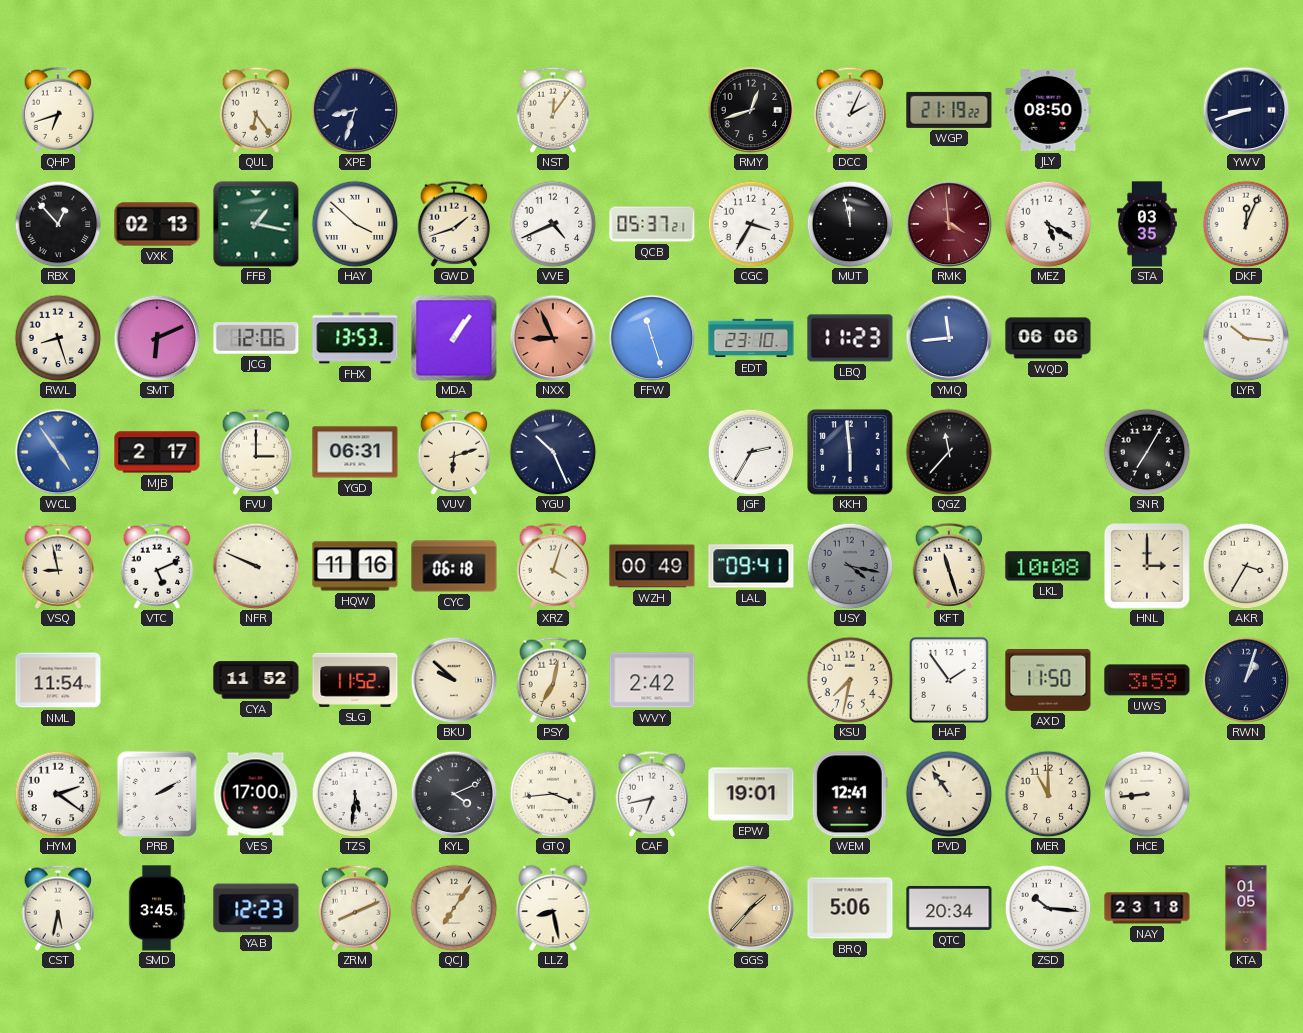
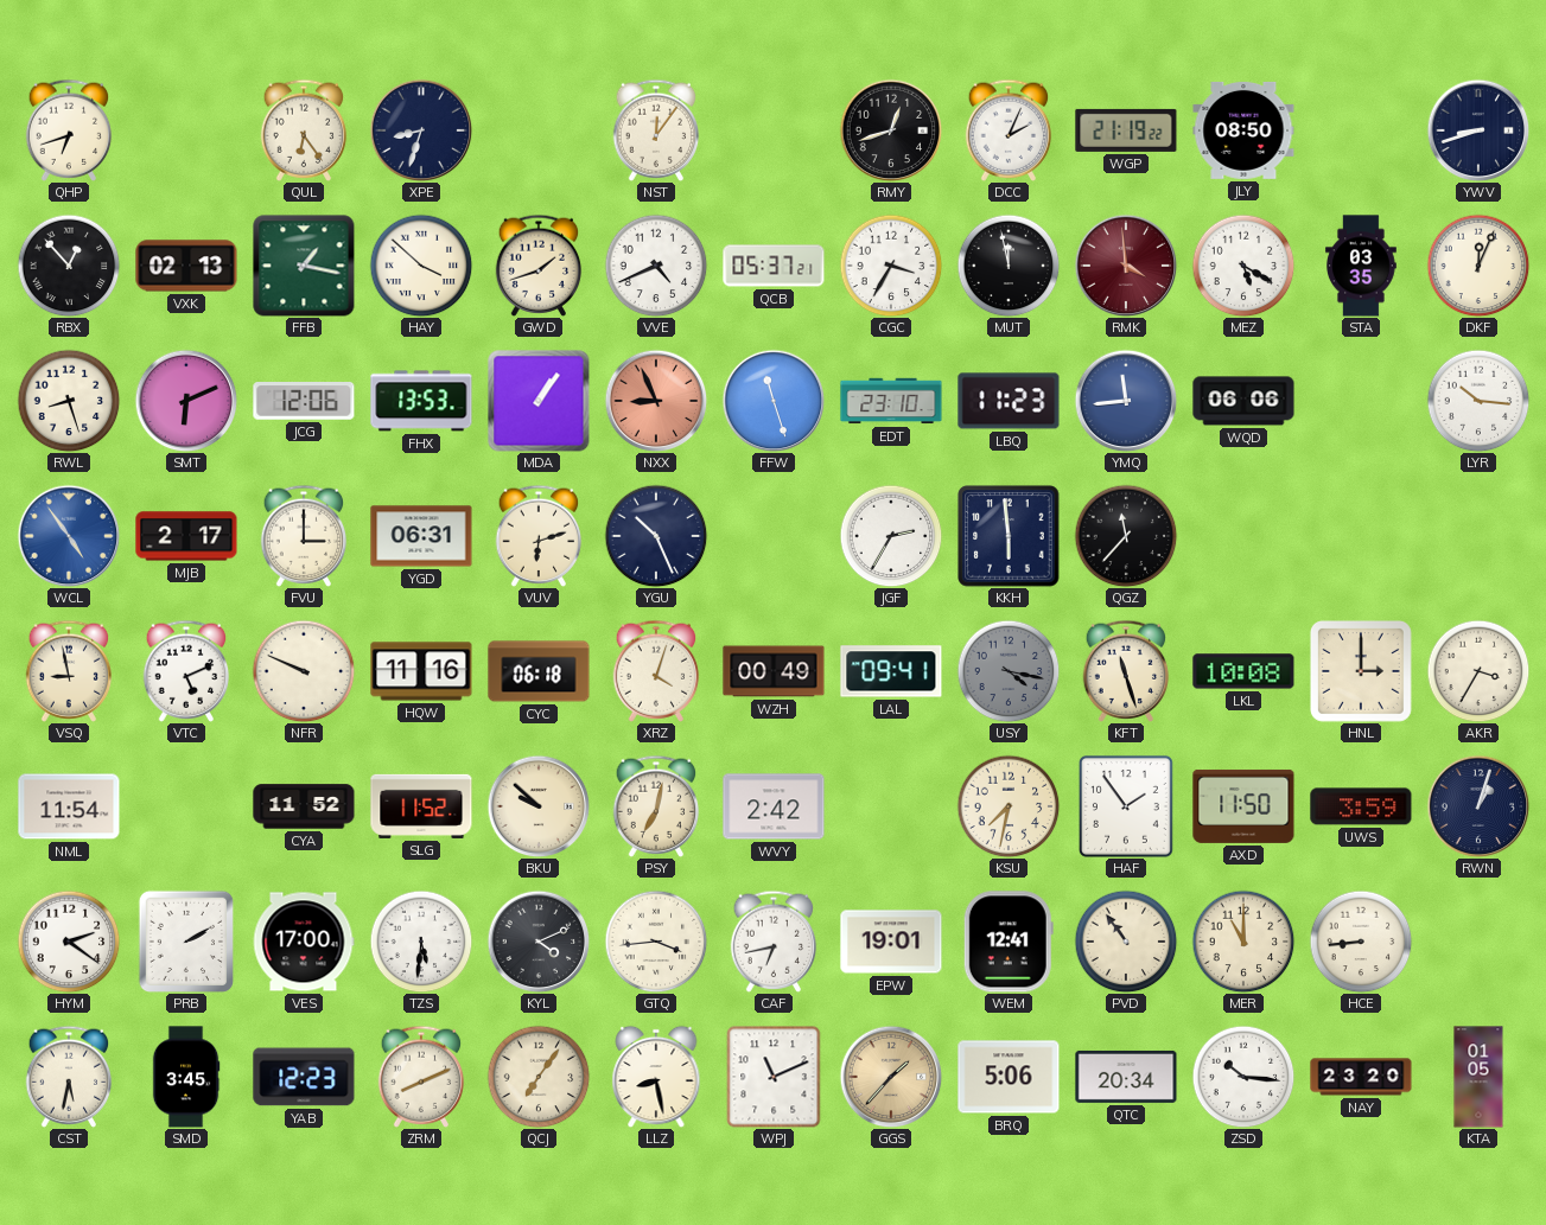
SNR: 7:05 -> none (1147, 452)
WPJ: none -> 11:11 (774, 1077)
NAY: 23:18 -> 23:20 (1361, 1077)
